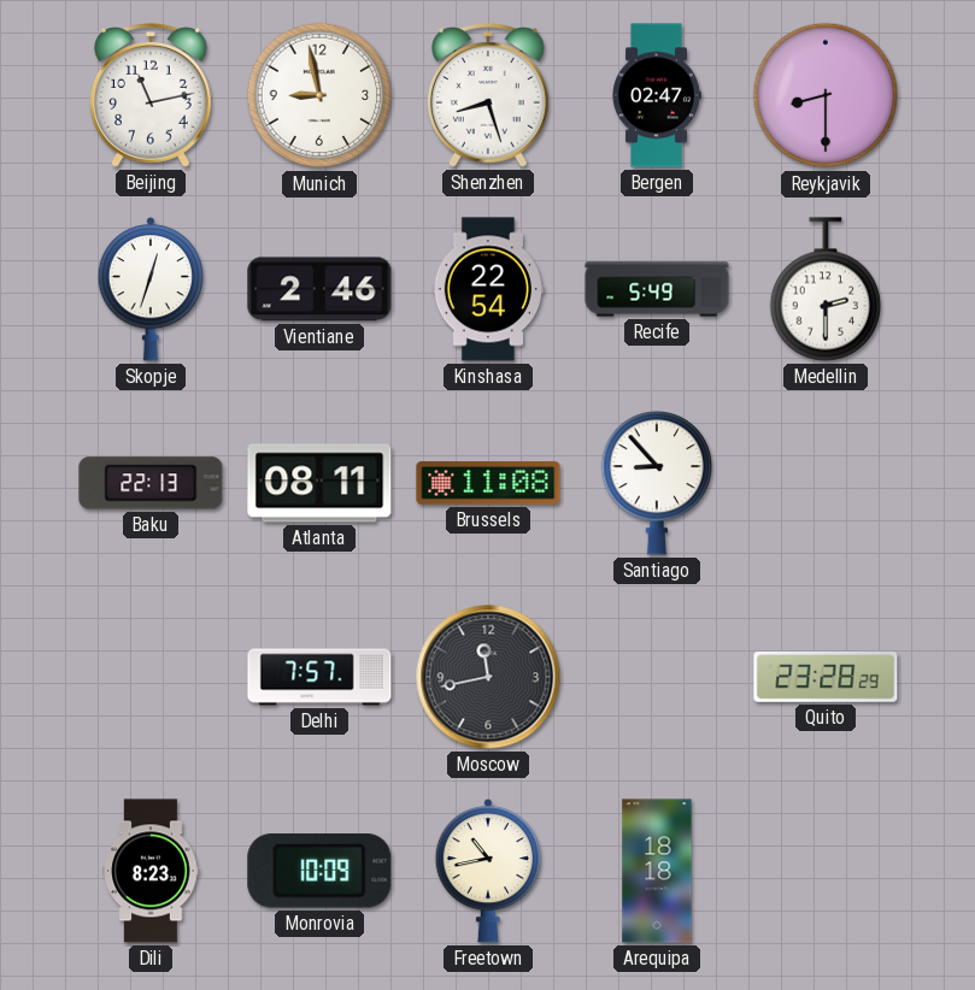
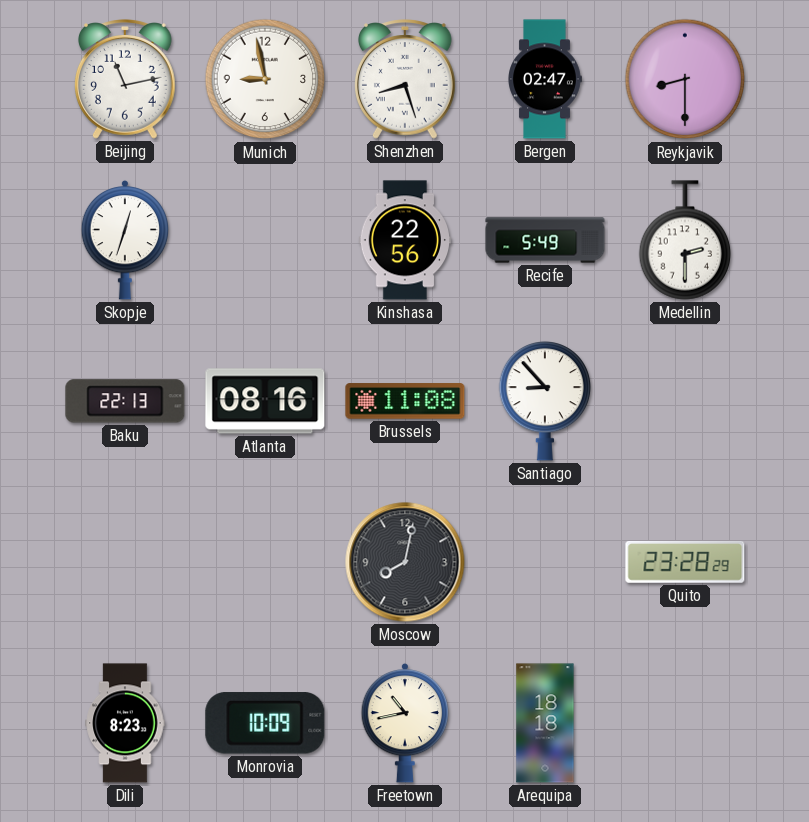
Vientiane: 2:46 -> none (319, 289)
Kinshasa: 22:54 -> 22:56 (404, 240)
Atlanta: 08:11 -> 08:16 (265, 401)
Delhi: 7:57 -> none (319, 677)
Moscow: 11:43 -> 8:02 (405, 562)
